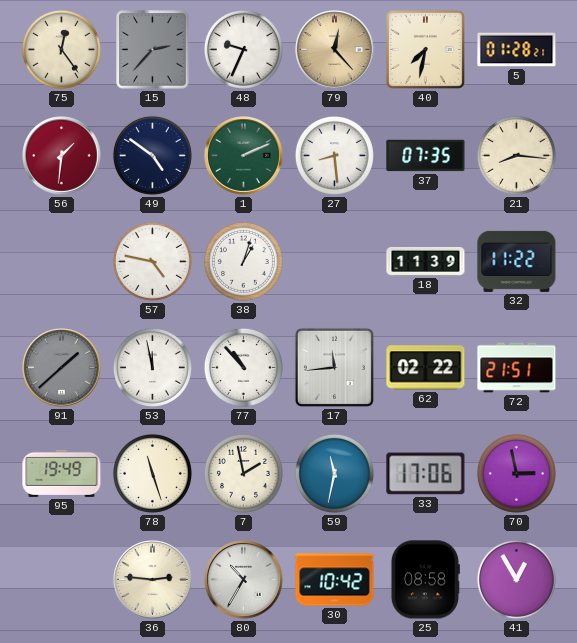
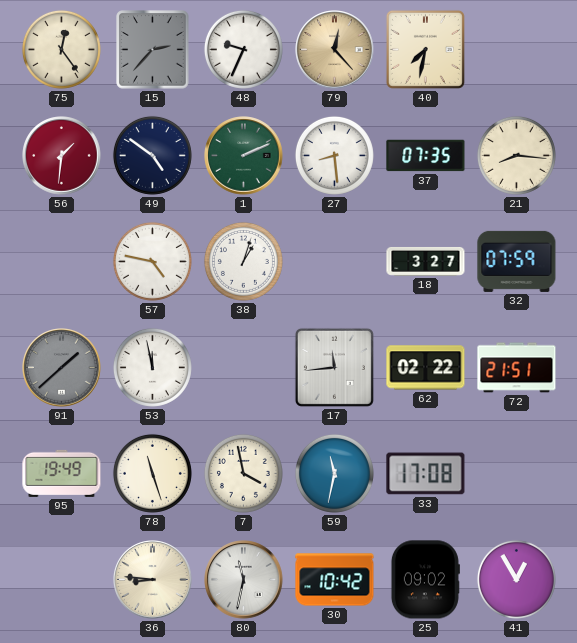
5: 01:28 -> none (517, 50)
18: 11:39 -> 3:27 (426, 261)
32: 11:22 -> 07:59 (517, 261)
77: 10:53 -> none (243, 367)
7: 1:58 -> 3:58 (243, 473)
33: 17:06 -> 17:08 (426, 474)
70: 2:58 -> none (516, 473)
36: 2:46 -> 8:46 (153, 580)
80: 10:35 -> 11:32 (244, 580)
25: 08:58 -> 09:02 (425, 580)
